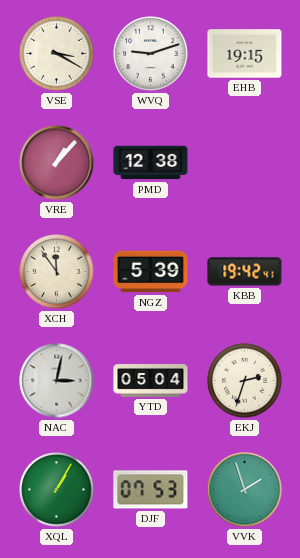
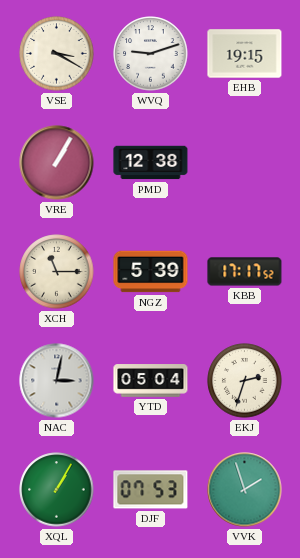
VRE: 1:07 -> 1:05 (57, 163)
XCH: 11:54 -> 11:15 (57, 272)
KBB: 19:42 -> 17:17 (245, 272)
